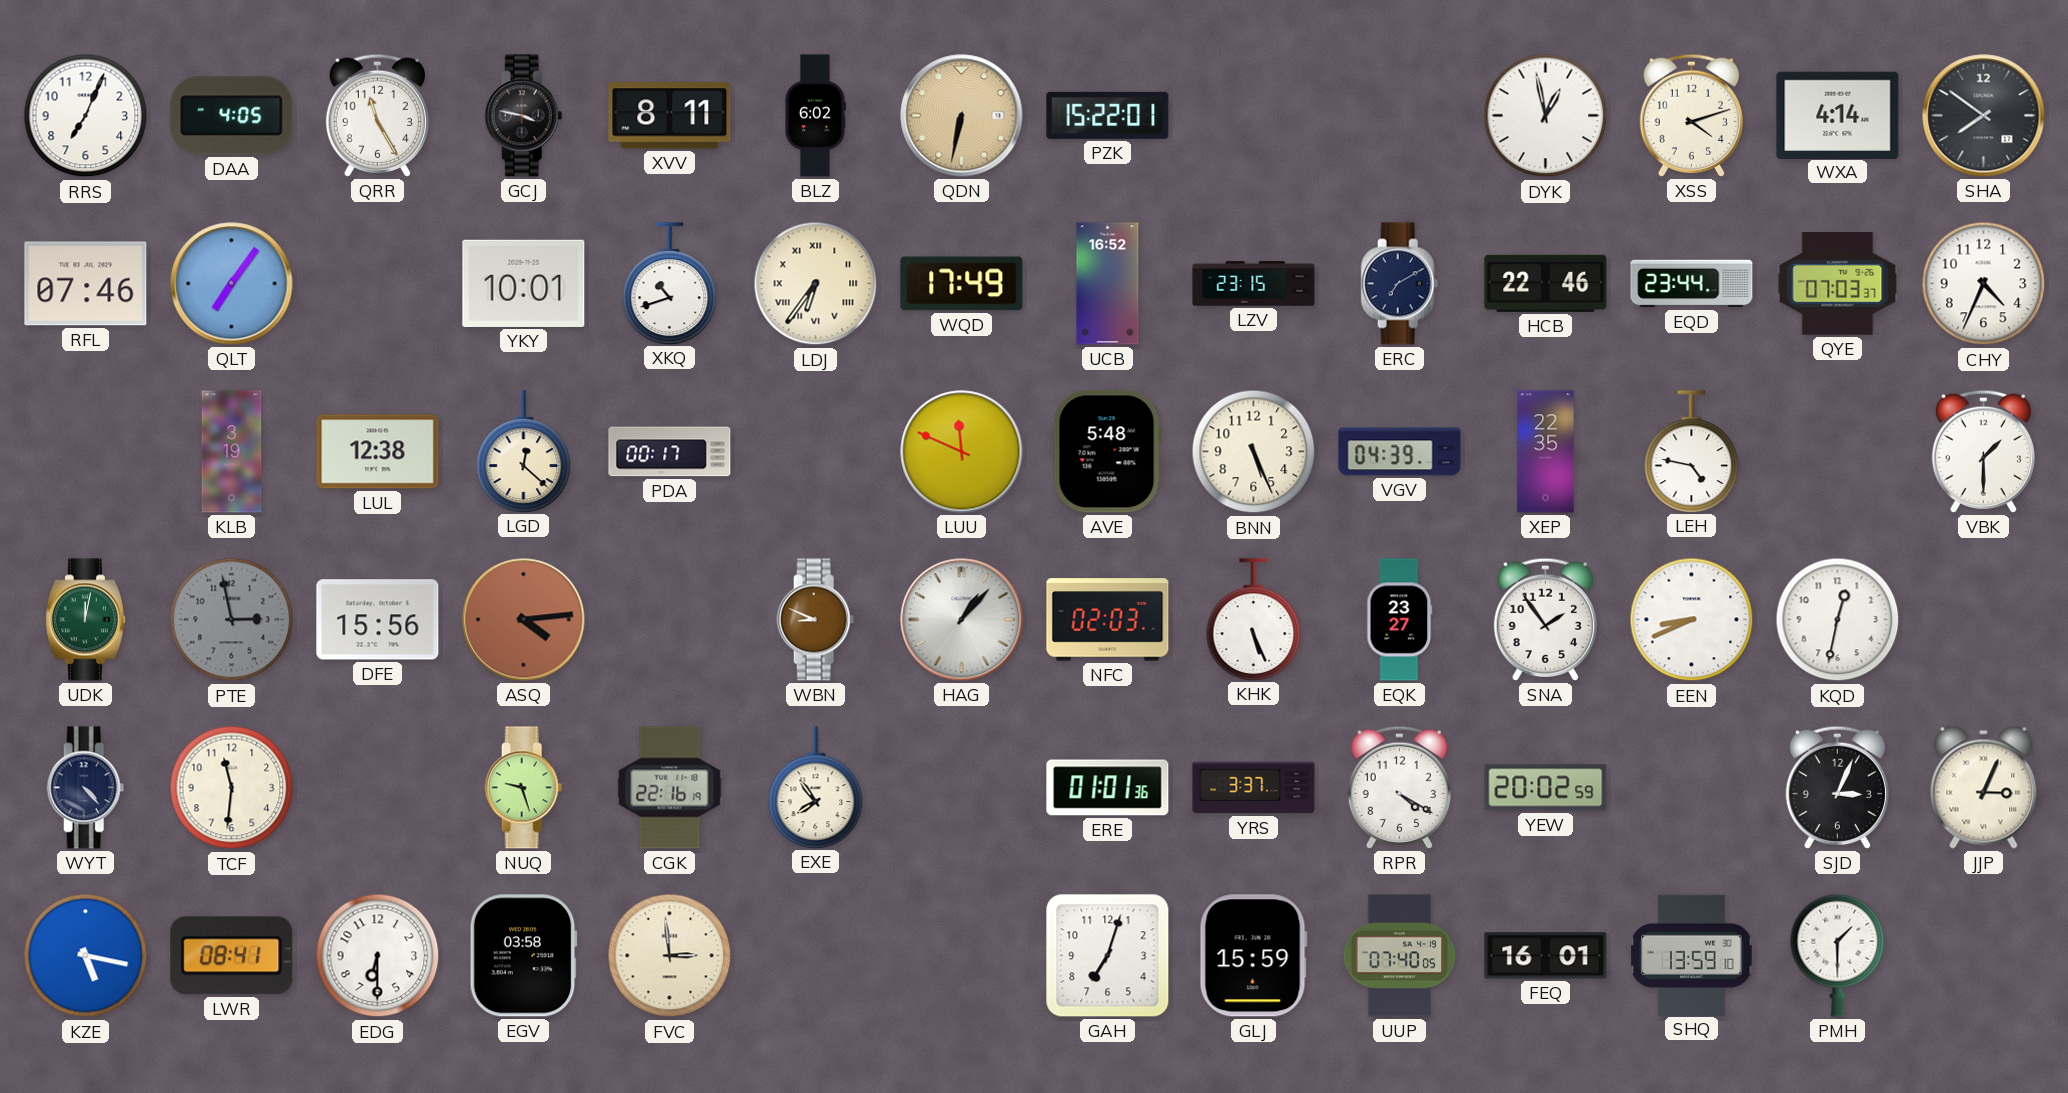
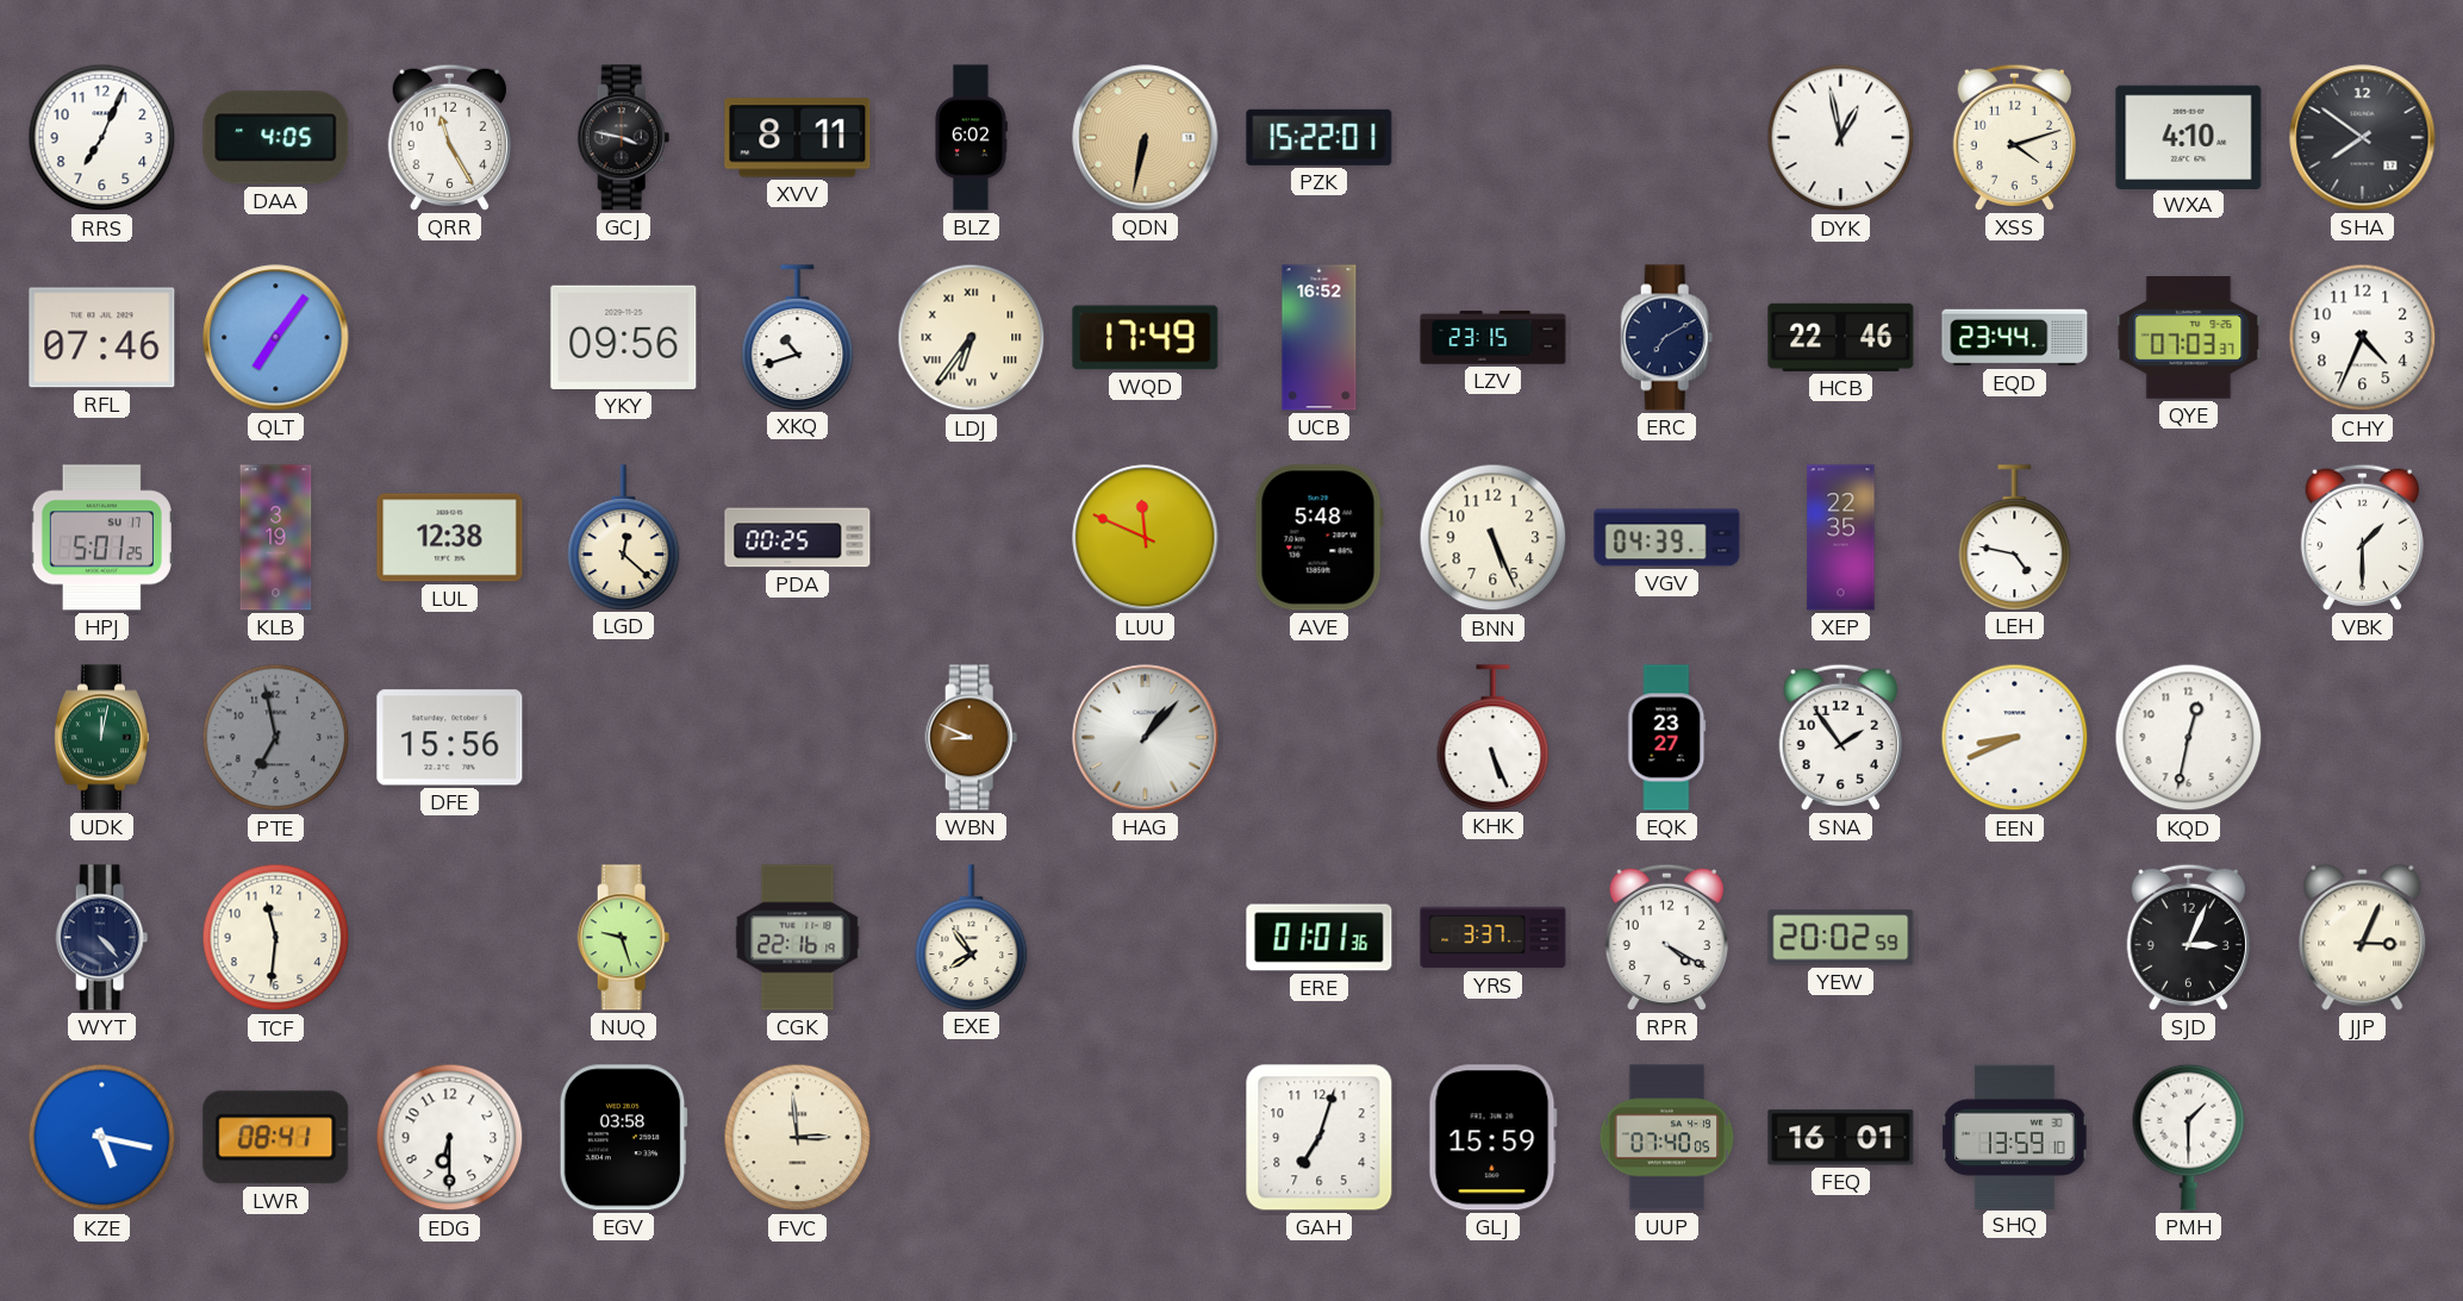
WXA: 4:14 -> 4:10 (2189, 137)
YKY: 10:01 -> 09:56 (624, 337)
HPJ: none -> 5:01 (101, 538)
PDA: 00:17 -> 00:25 (798, 538)
PTE: 2:58 -> 6:58 (276, 738)
ASQ: 4:14 -> none (524, 620)
NFC: 02:03 -> none (1108, 620)
